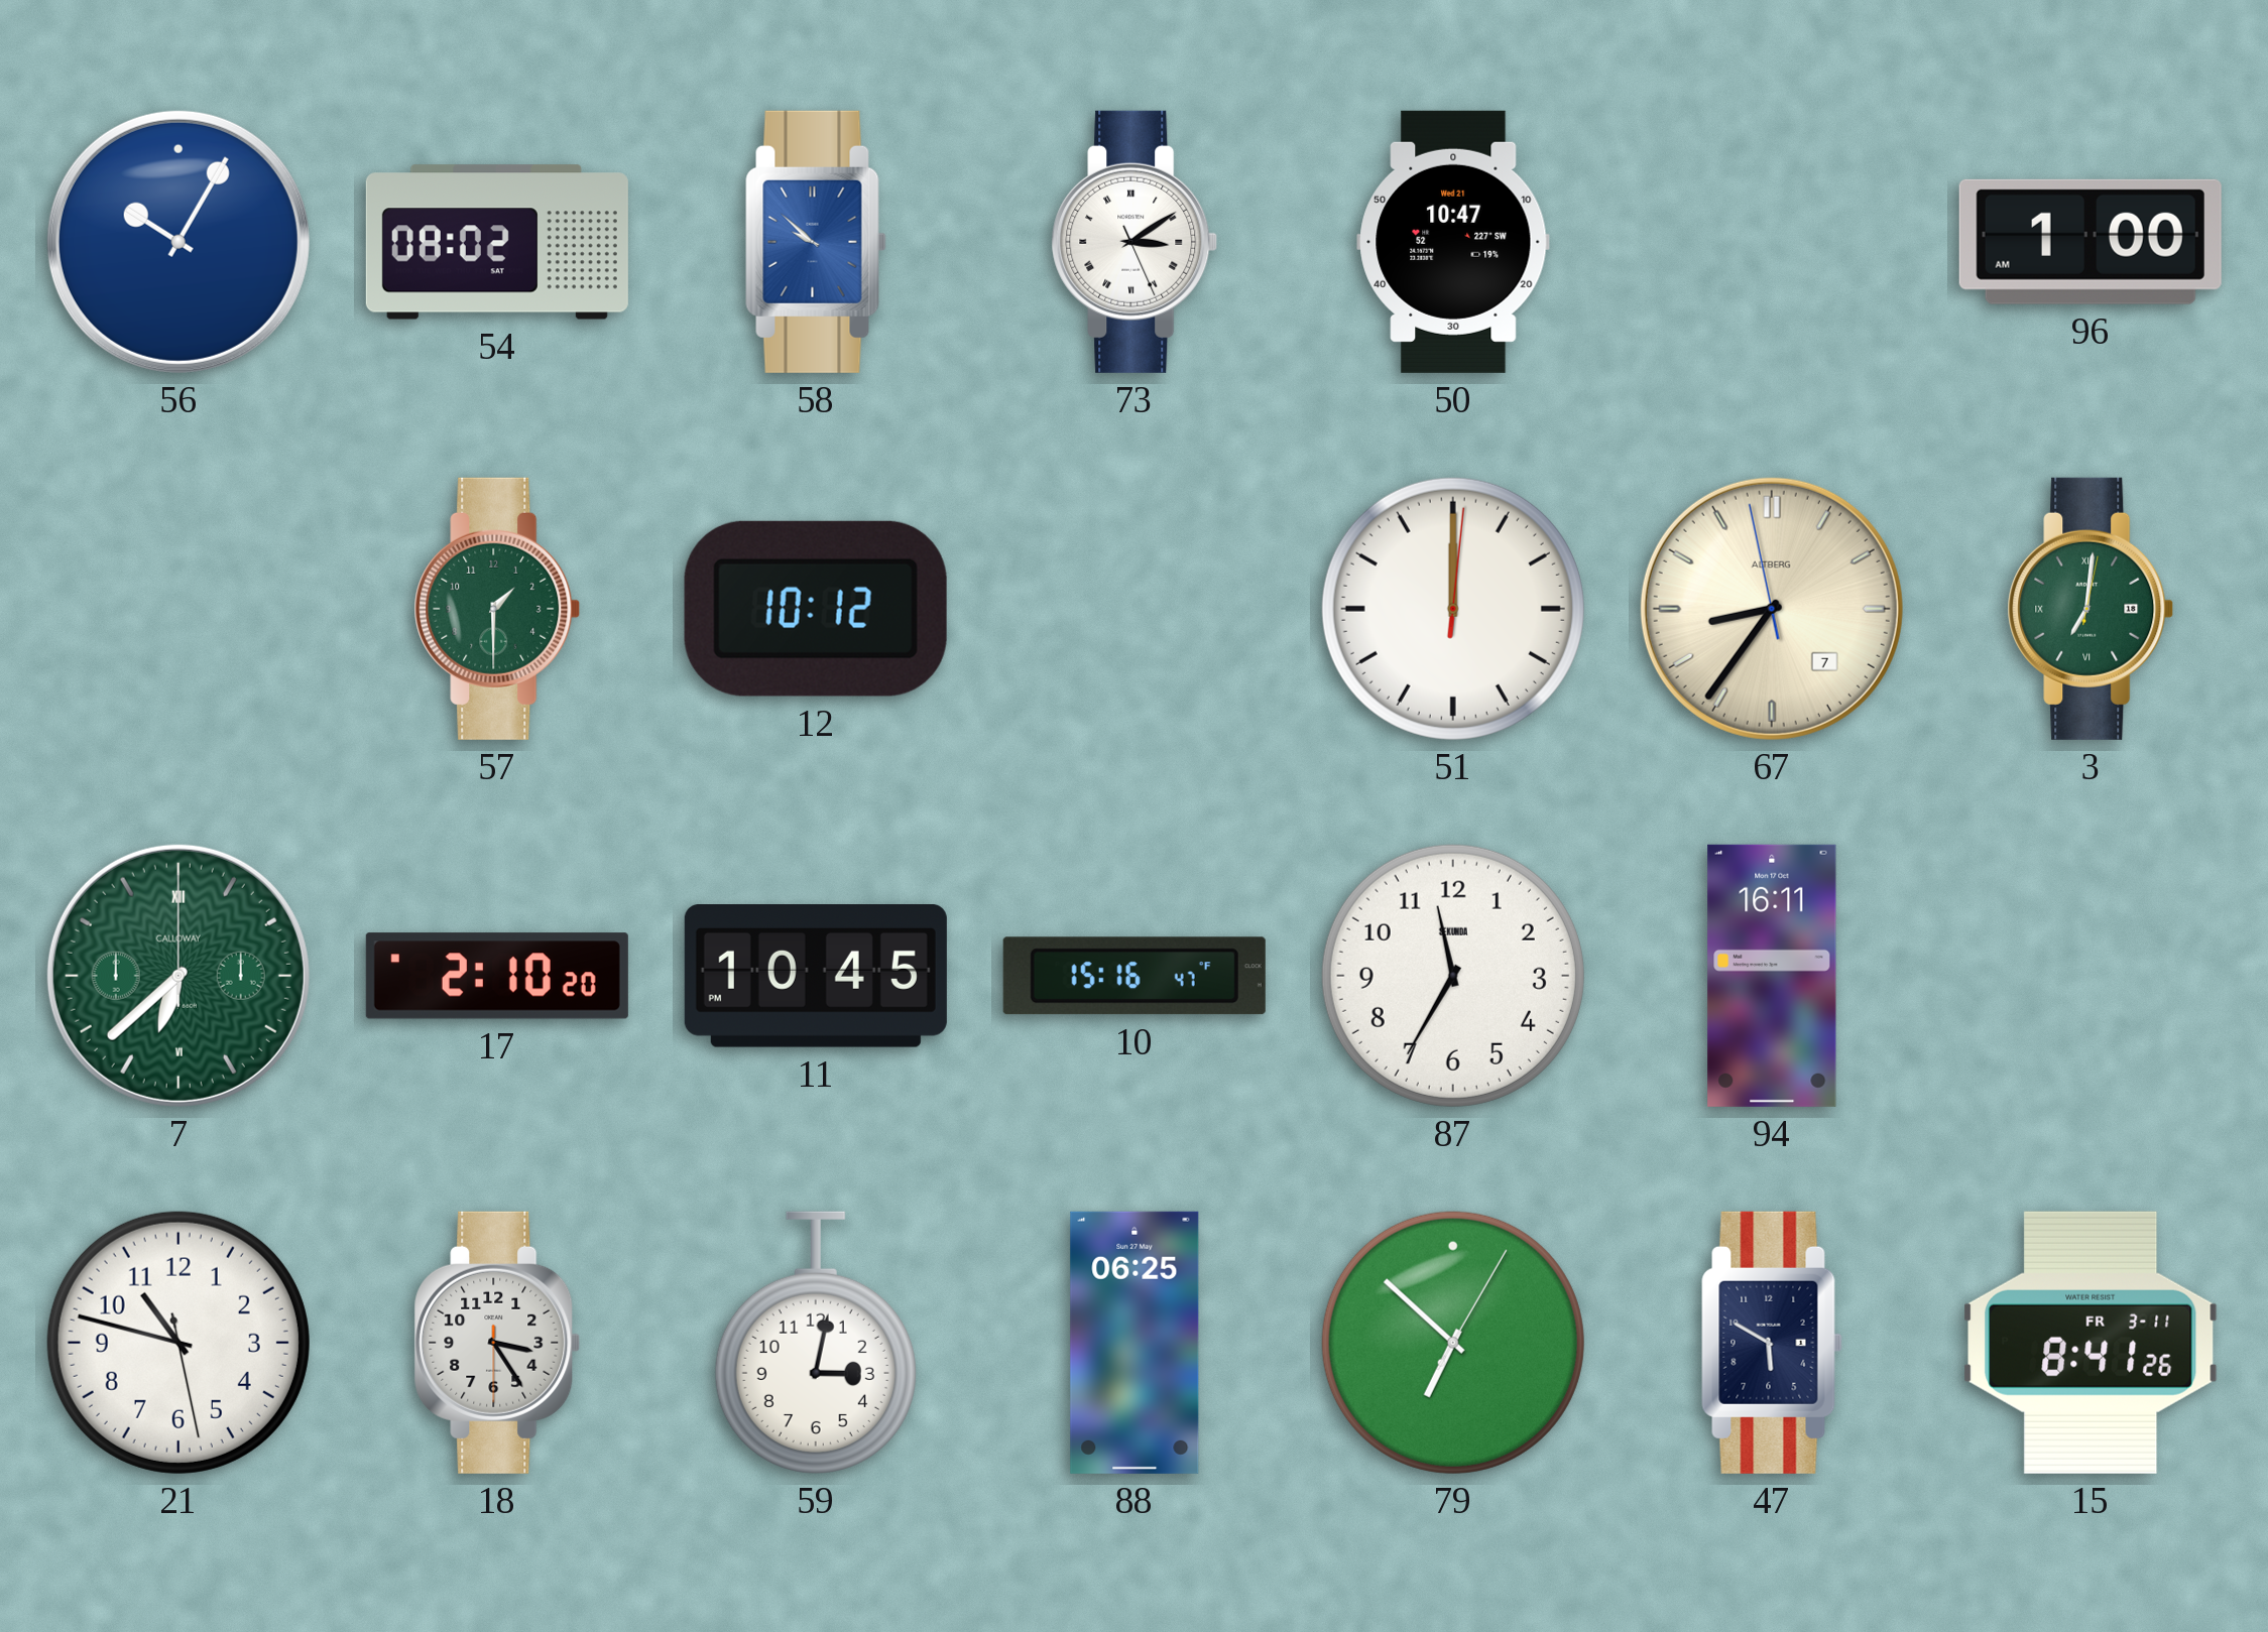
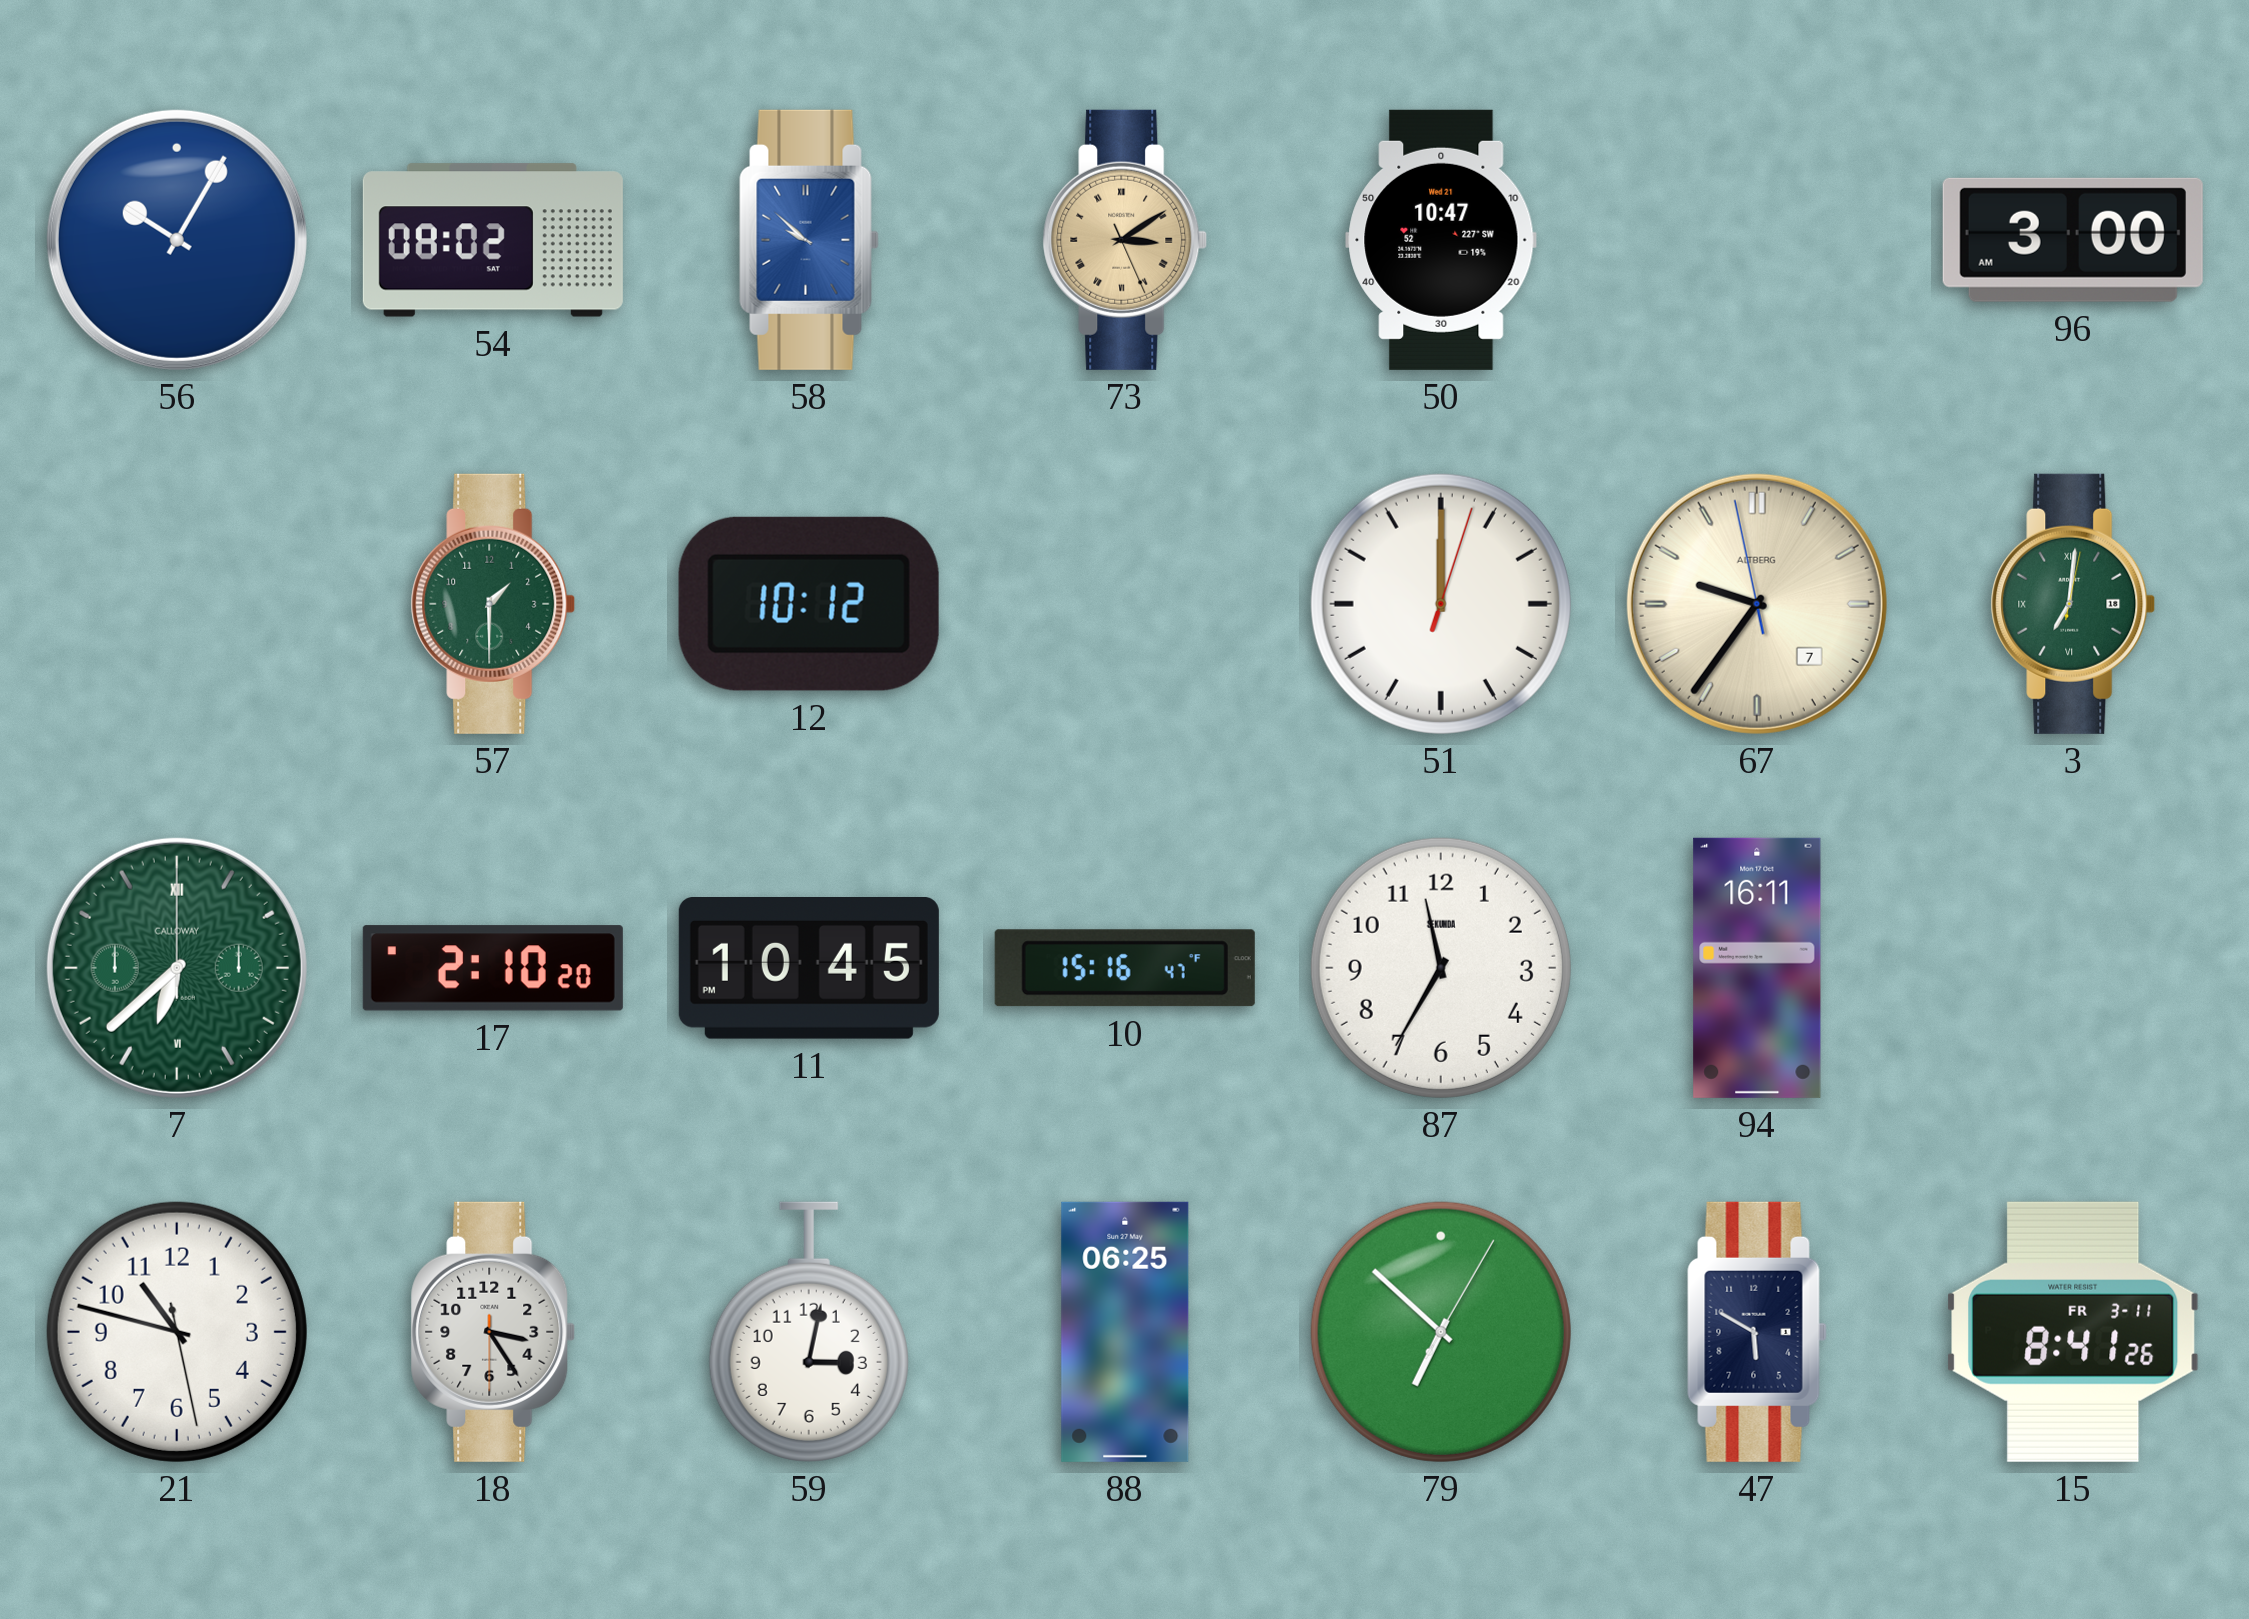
73 dial: white -> champagne (1125, 240)
96: 1:00 -> 3:00 (2073, 240)
51: 12:00:01 -> 12:00:03 (1441, 604)
67: 8:35 -> 9:35 (1757, 604)
